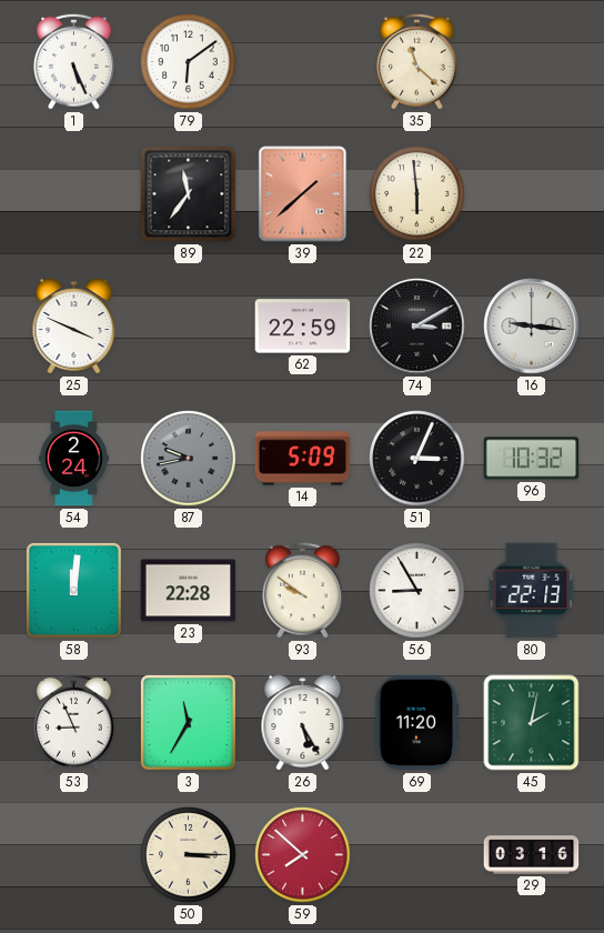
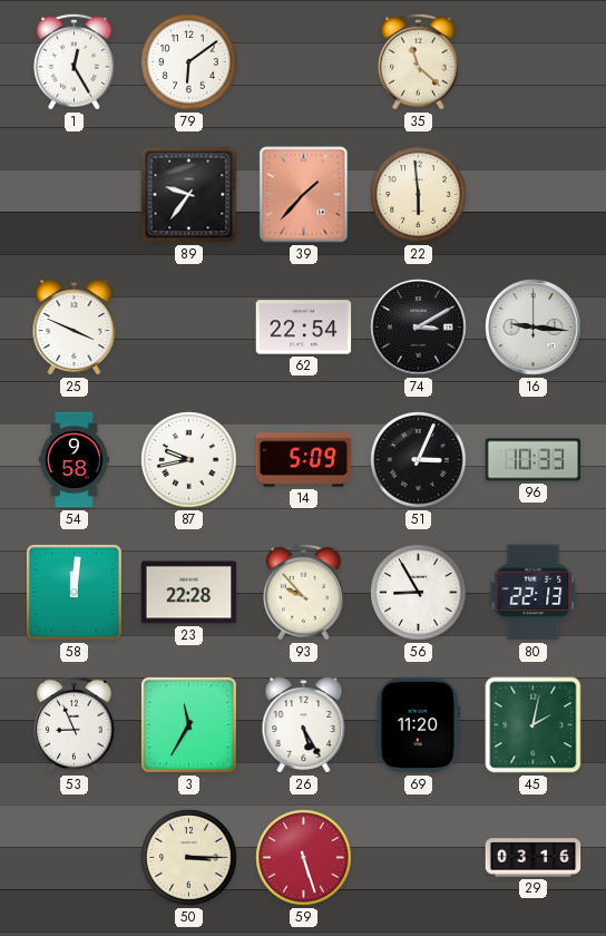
1: 5:26 -> 12:25 (75, 61)
89: 11:36 -> 9:36 (189, 195)
39: 1:38 -> 1:37 (304, 195)
62: 22:59 -> 22:54 (304, 328)
54: 2:24 -> 9:58 (75, 460)
87 dial: grey -> white (189, 460)
96: 10:32 -> 10:33 (534, 460)
93: 9:51 -> 9:53 (304, 592)
59: 7:52 -> 5:27 (304, 858)
